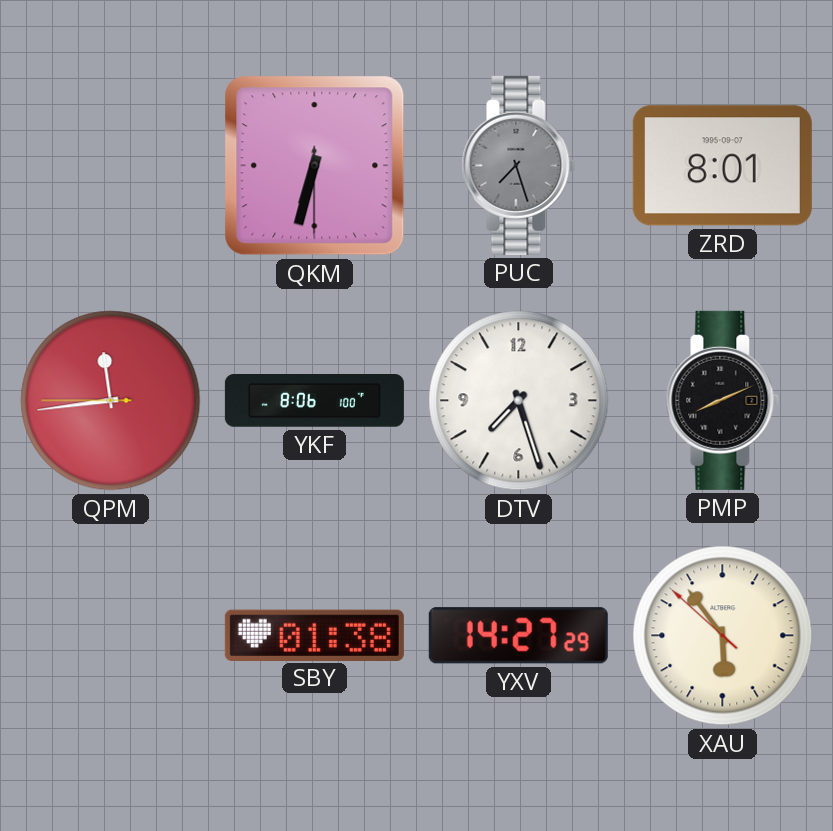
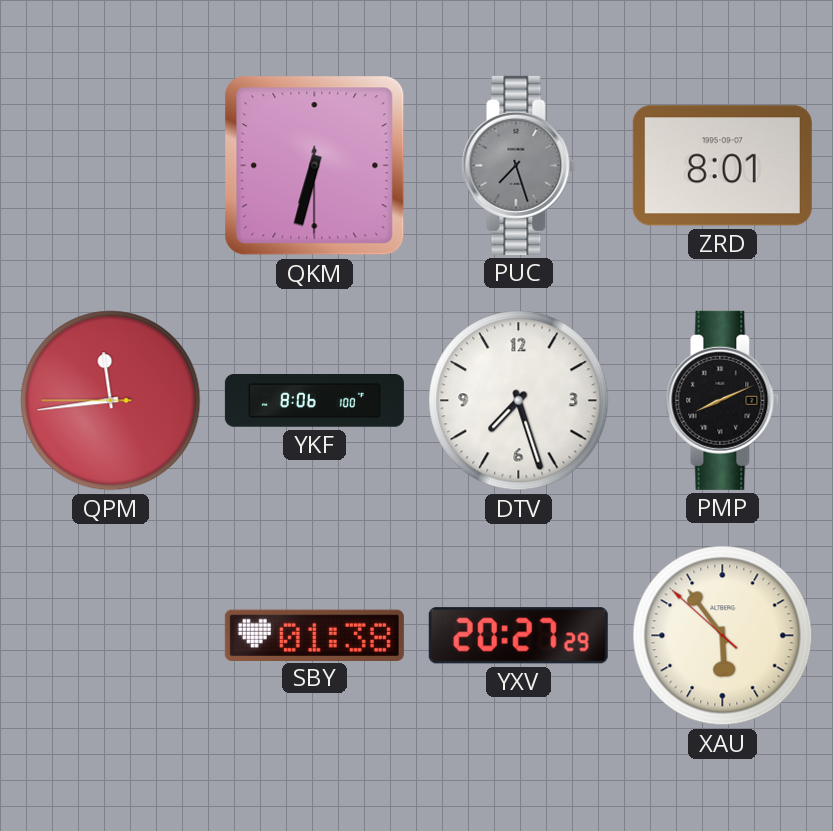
YXV: 14:27 -> 20:27 (518, 636)
